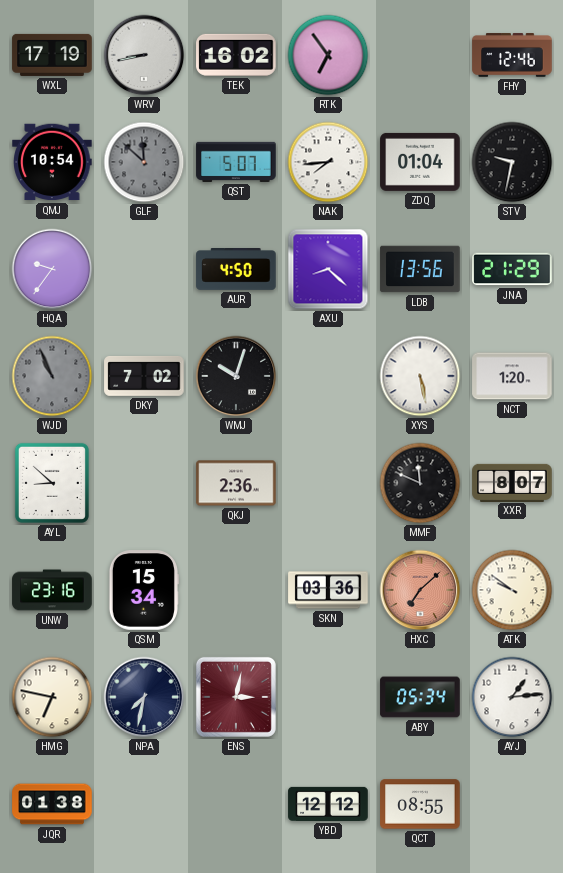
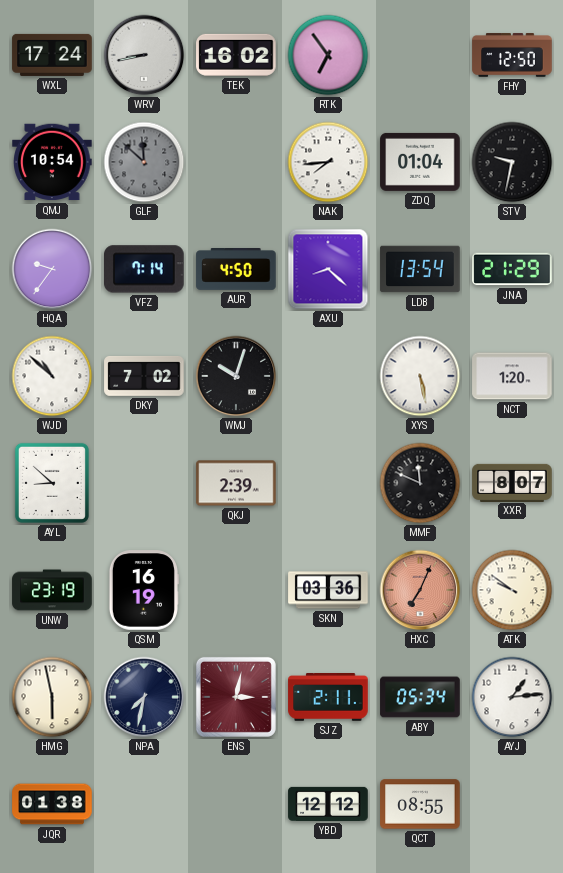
WXL: 17:19 -> 17:24 (52, 55)
FHY: 12:46 -> 12:50 (512, 55)
QST: 5:07 -> none (236, 162)
VFZ: none -> 7:14 (145, 269)
LDB: 13:56 -> 13:54 (420, 269)
WJD: 10:56 -> 10:52 (52, 376)
WJD dial: grey -> white (52, 376)
QKJ: 2:36 -> 2:39 (236, 483)
UNW: 23:16 -> 23:19 (52, 590)
QSM: 15:34 -> 16:19 (143, 590)
HXC: 7:08 -> 7:04 (420, 590)
HMG: 6:47 -> 5:58 (52, 697)
SJZ: none -> 2:11 (328, 698)
